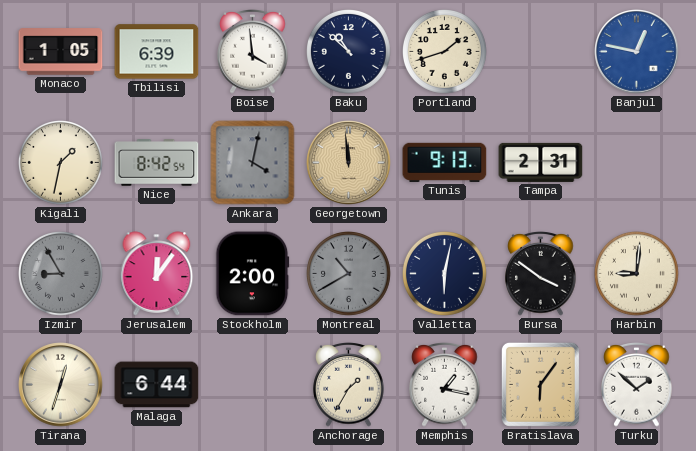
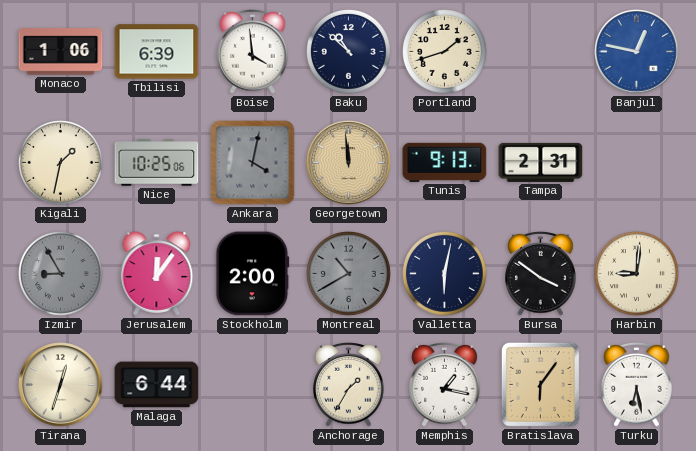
Monaco: 1:05 -> 1:06 (61, 52)
Nice: 8:42 -> 10:25 (157, 163)
Turku: 1:52 -> 6:28 (637, 385)
